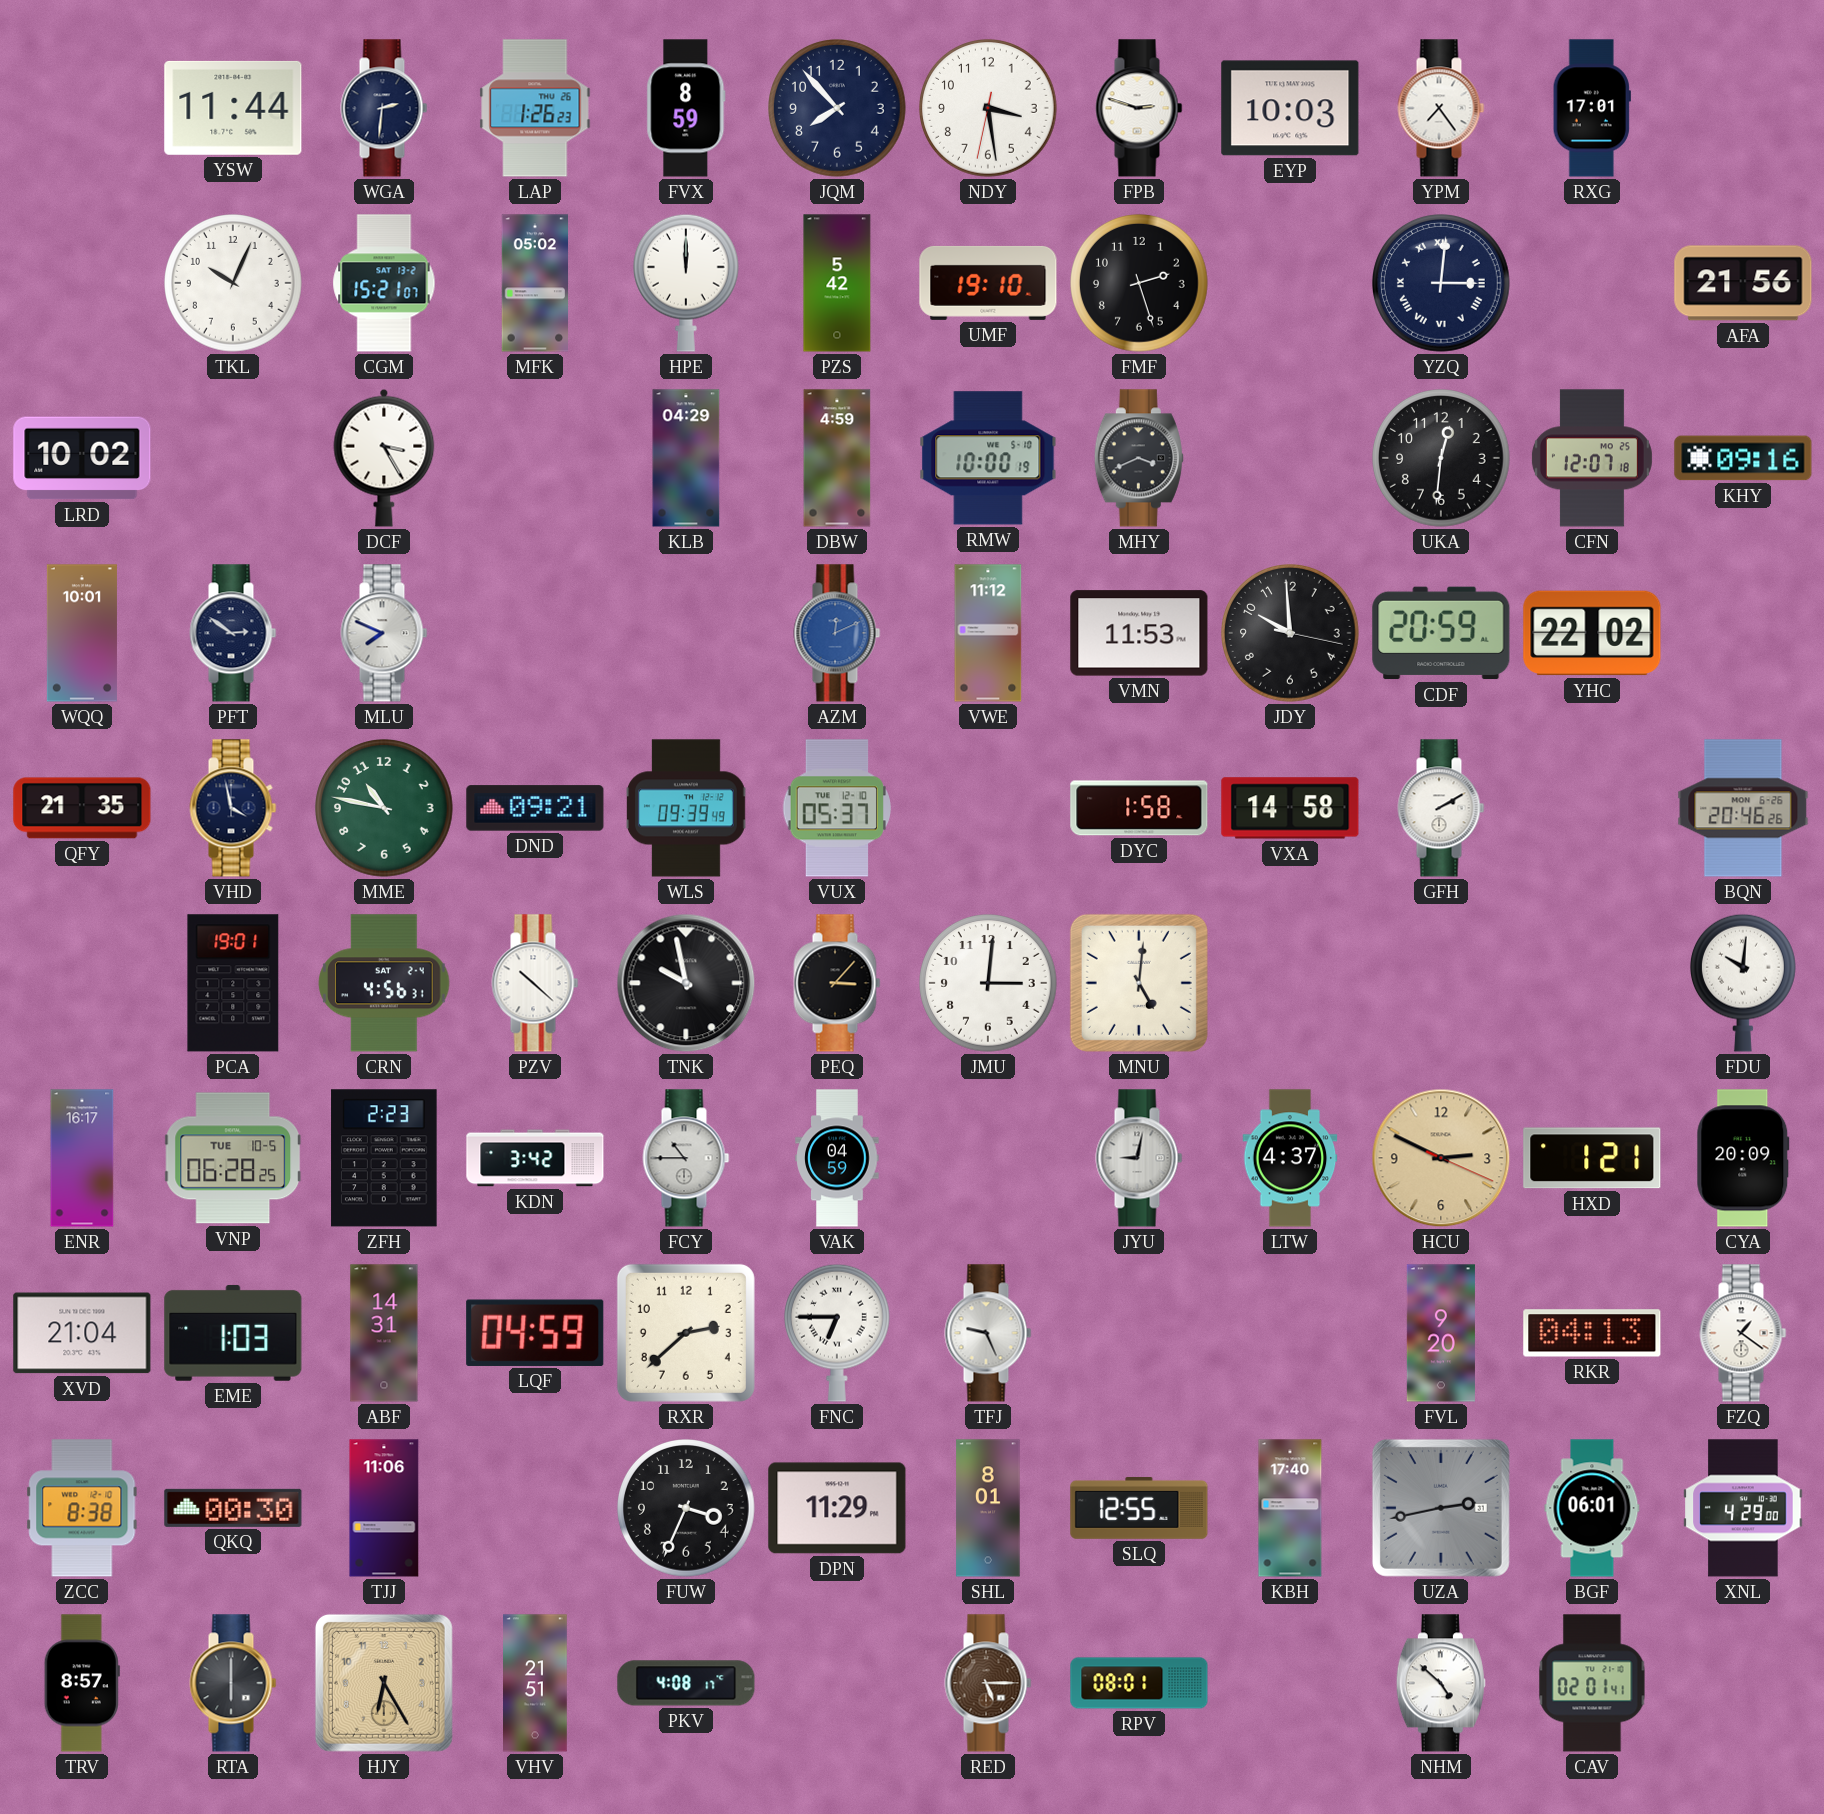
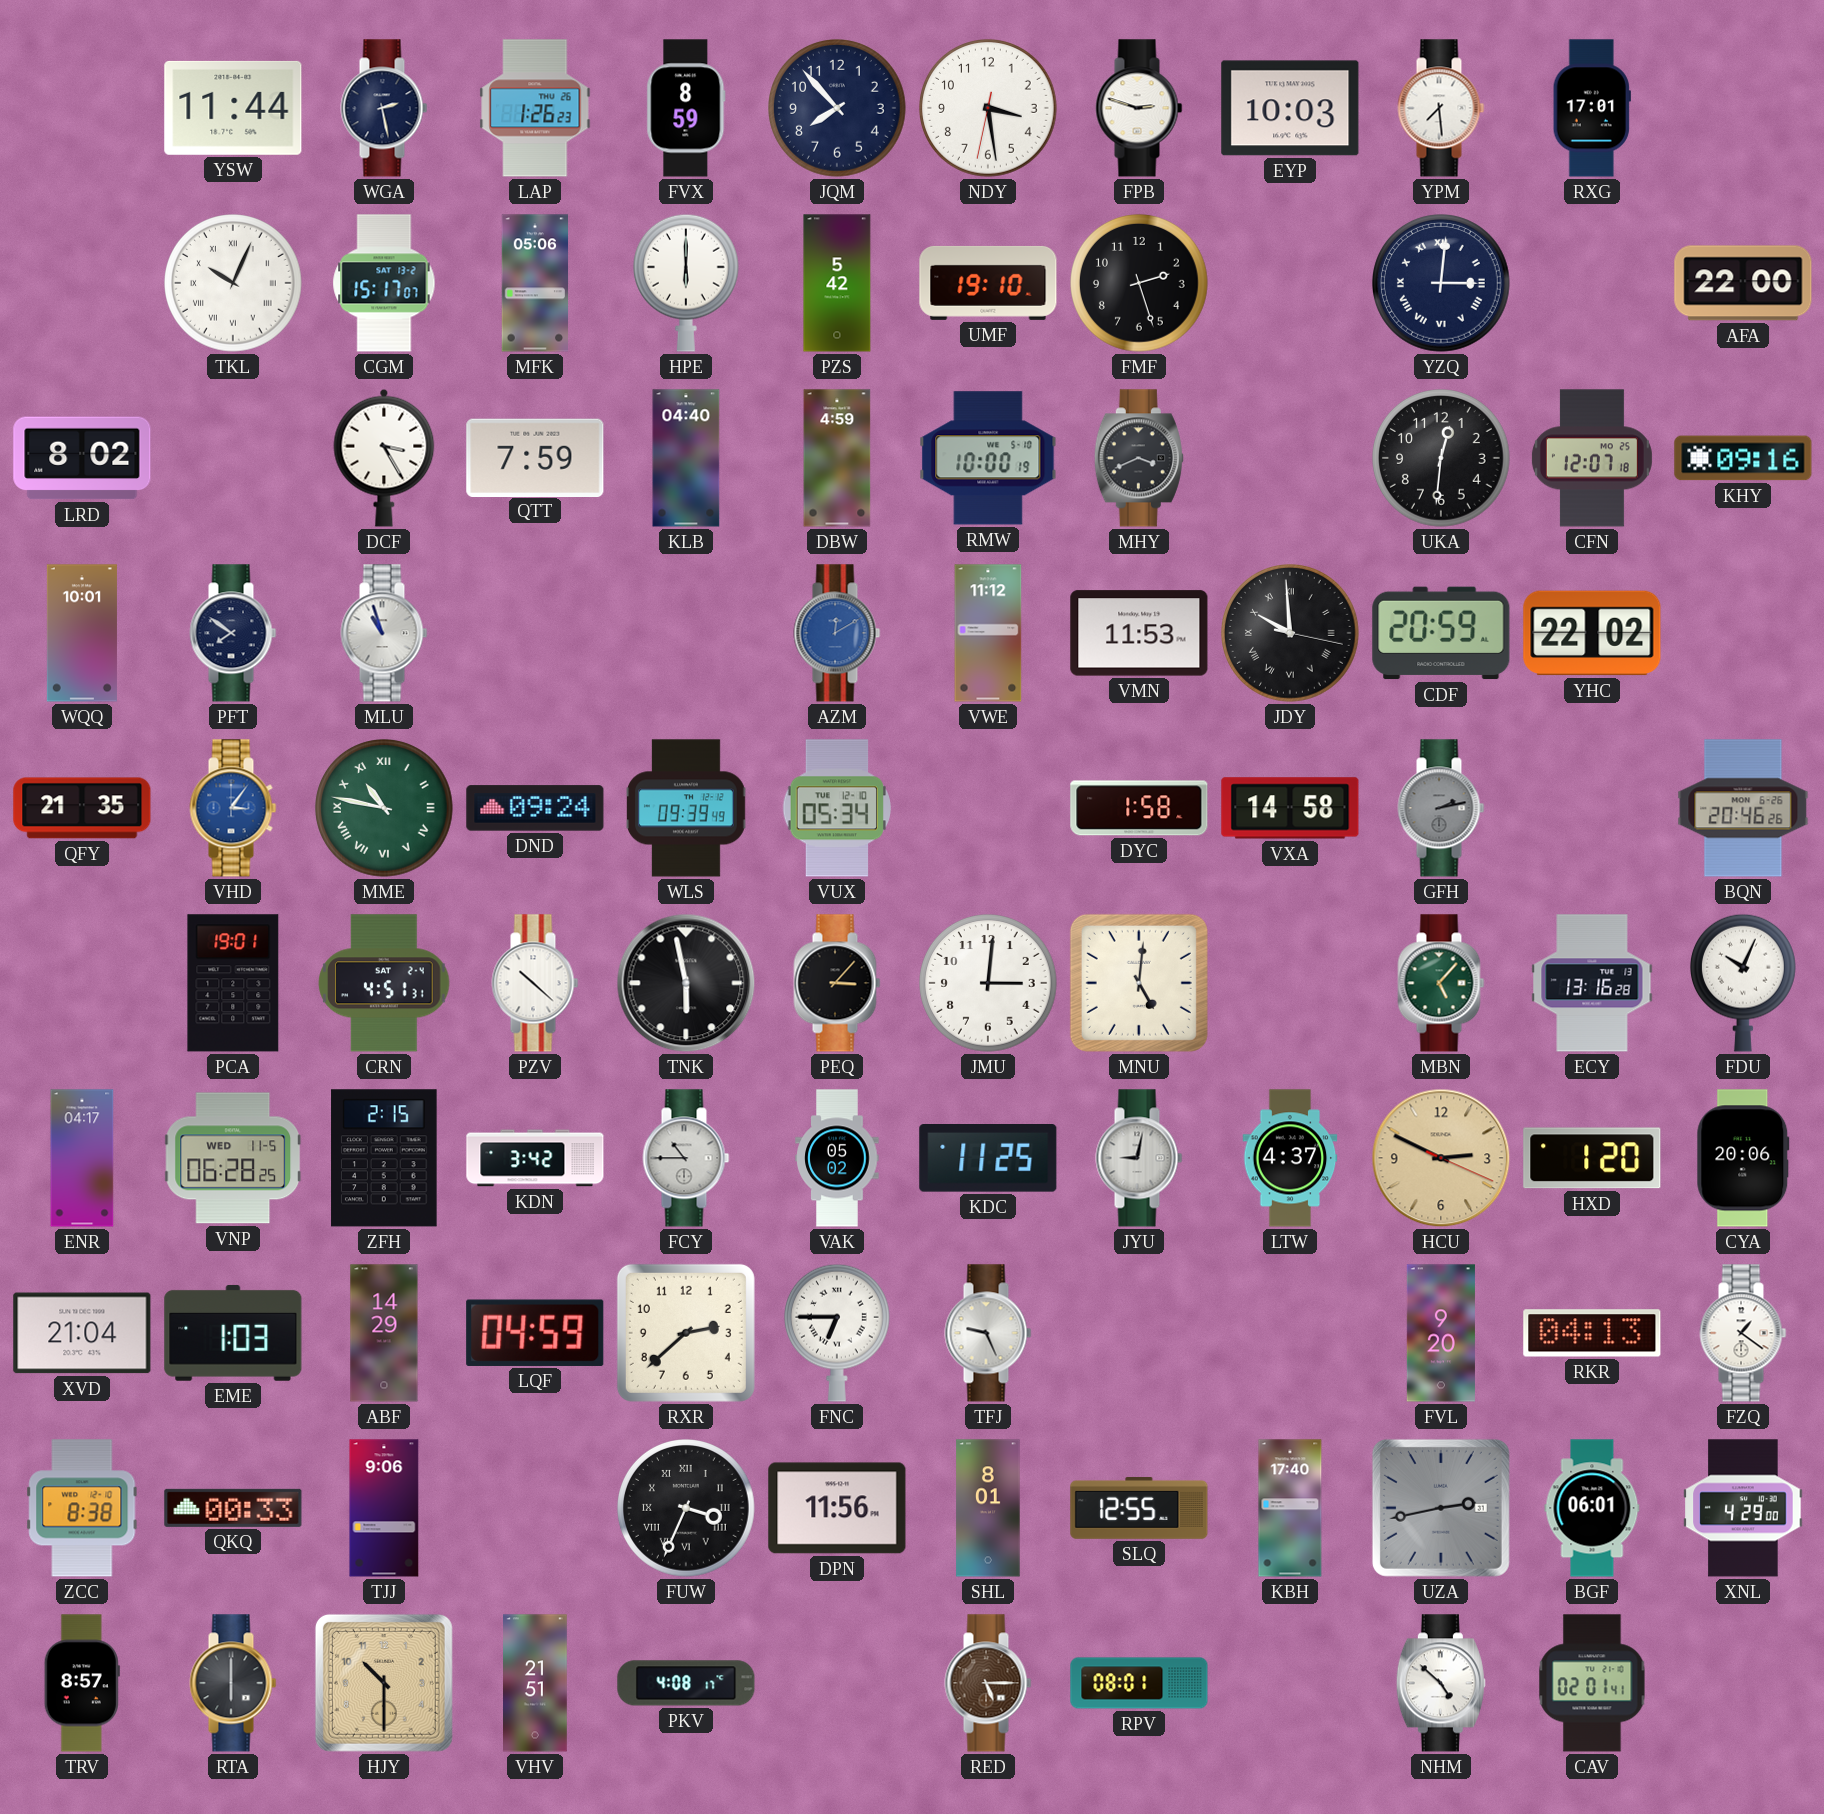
WGA: 2:31 -> 2:28 (384, 108)
YPM: 7:24 -> 7:29 (1441, 108)
TKL numerals: Arabic -> Roman (234, 284)
CGM: 15:21 -> 15:17 (384, 283)
MFK: 05:02 -> 05:06 (535, 283)
HPE: 12:00 -> 6:00 (686, 283)
AFA: 21:56 -> 22:00 (1743, 283)
LRD: 10:02 -> 8:02 (82, 458)
QTT: none -> 7:59 (535, 457)
KLB: 04:29 -> 04:40 (686, 458)
PFT: 2:51 -> 7:51 (233, 633)
MLU: 7:49 -> 10:57 (384, 633)
AZM: 12:11 -> 12:10 (837, 633)
JDY numerals: Arabic -> Roman (1291, 634)
VHD: 3:58 -> 3:06 (233, 808)
VHD dial: navy -> blue (233, 808)
MME numerals: Arabic -> Roman (385, 809)
DND: 09:21 -> 09:24 (535, 808)
VUX: 05:37 -> 05:34 (836, 808)
GFH: 2:10 -> 2:13 (1441, 808)
GFH dial: white -> grey (1441, 808)
CRN: 4:56 -> 4:51 (384, 983)
TNK: 9:58 -> 5:58 (686, 983)
MBN: none -> 5:07 (1441, 983)
ECY: none -> 13:16 (1592, 983)
FDU: 10:01 -> 10:04 (1743, 983)
ENR: 16:17 -> 04:17 (82, 1158)
VNP date: TUE 10-5 -> WED 11-5 (233, 1158)
ZFH: 2:23 -> 2:15 (384, 1158)
VAK: 04:59 -> 05:02 (837, 1158)
KDC: none -> 11:25 (988, 1159)
HXD: 1:21 -> 1:20 (1592, 1158)
CYA: 20:09 -> 20:06 (1743, 1158)
ABF: 14:31 -> 14:29 (384, 1333)
QKQ: 00:30 -> 00:33 (233, 1508)
TJJ: 11:06 -> 9:06 (384, 1508)
FUW numerals: Arabic -> Roman (687, 1509)
DPN: 11:29 -> 11:56 (837, 1508)
HJY: 6:25 -> 10:30 (384, 1683)
